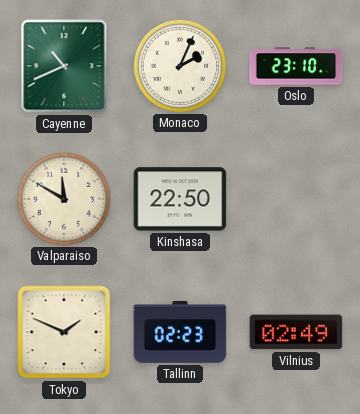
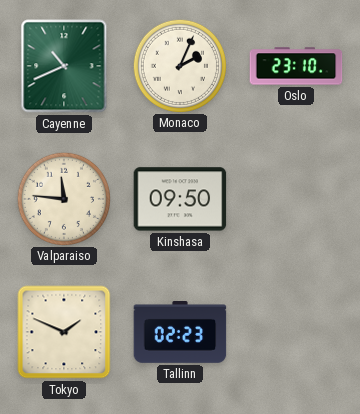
Valparaiso: 11:50 -> 11:46 (63, 198)
Kinshasa: 22:50 -> 09:50 (180, 199)
Vilnius: 02:49 -> none (296, 332)
